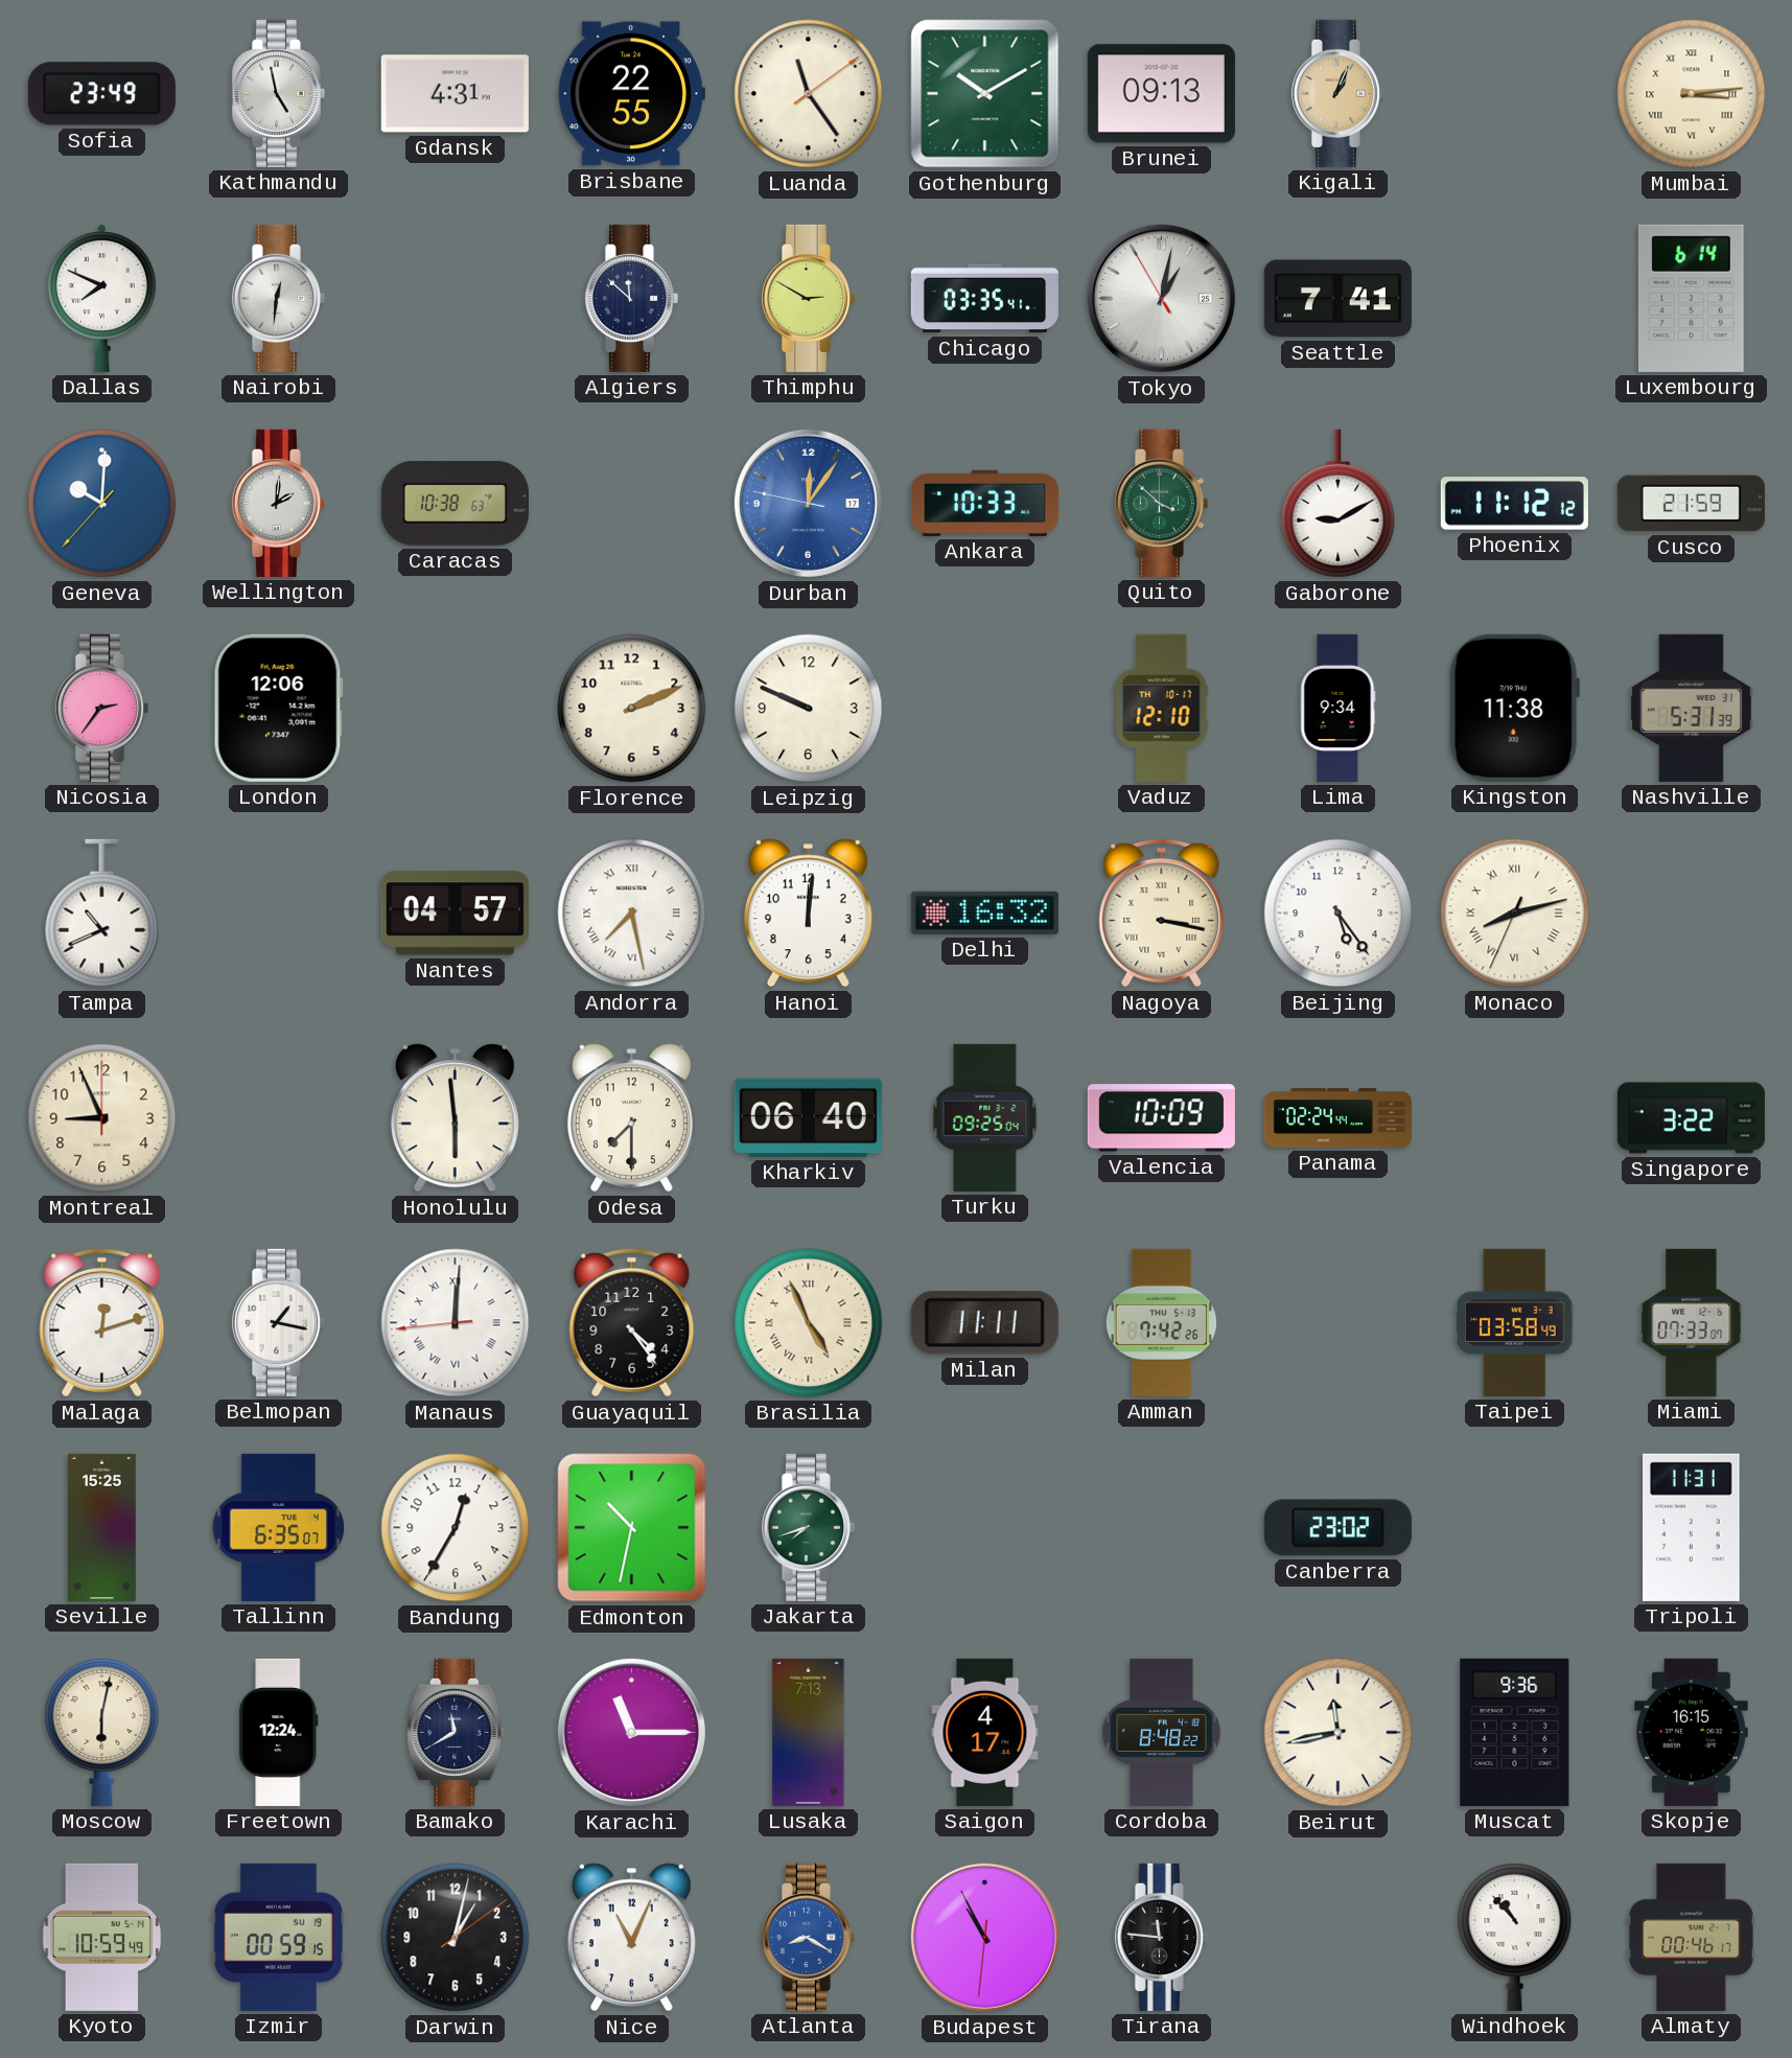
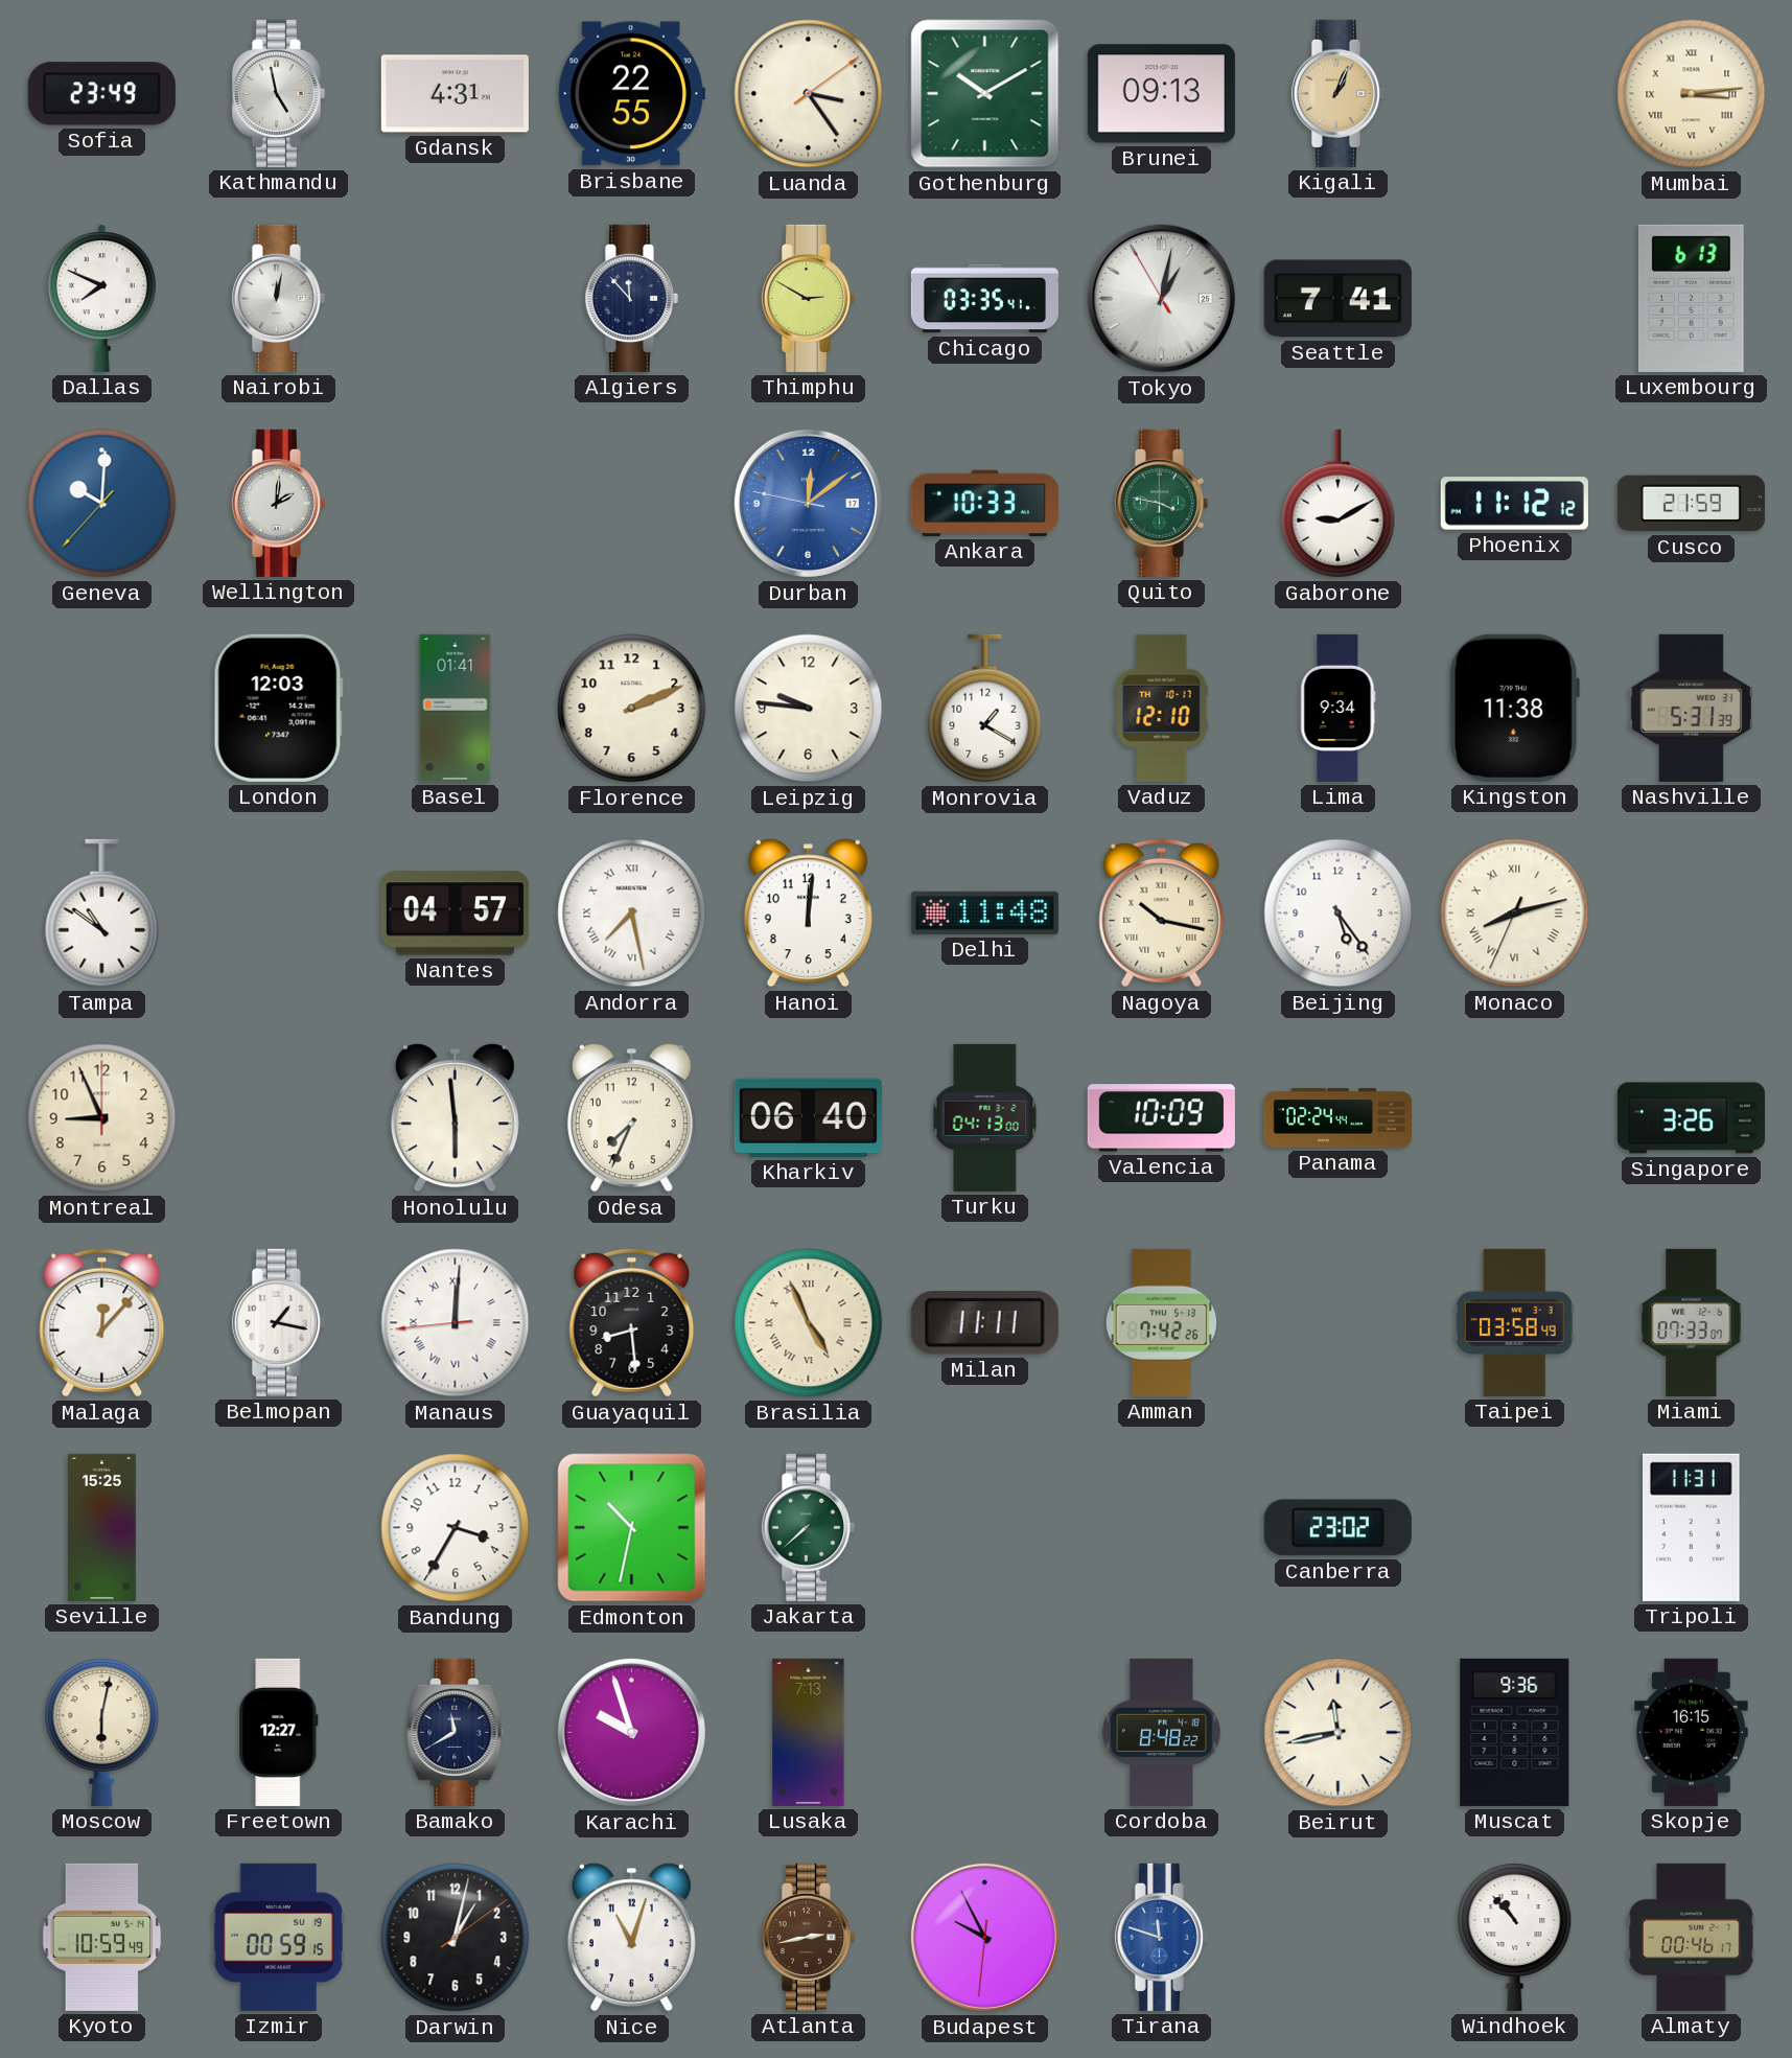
Luanda: 11:24 -> 3:24 (809, 94)
Nairobi: 12:31 -> 12:02 (278, 298)
Algiers: 11:52 -> 11:53 (631, 298)
Luxembourg: 6:14 -> 6:13 (1691, 298)
Caracas: 10:38 -> none (455, 503)
Durban: 12:05 -> 12:08 (808, 503)
Quito: 3:52 -> 3:47 (1161, 503)
Nicosia: 2:36 -> none (101, 708)
London: 12:06 -> 12:03 (278, 708)
Basel: none -> 01:41 (456, 708)
Leipzig: 9:49 -> 9:46 (809, 709)
Monrovia: none -> 1:20 (985, 709)
Tampa: 10:41 -> 10:51 (102, 914)
Delhi: 16:32 -> 11:48 (984, 912)
Nagoya: 3:17 -> 10:17 (1162, 912)
Odesa: 7:30 -> 7:34 (631, 1118)
Turku: 09:25 -> 04:13 (985, 1117)
Singapore: 3:22 -> 3:26 (1691, 1118)
Malaga: 12:12 -> 12:07 (102, 1322)
Guayaquil: 4:24 -> 8:29 (632, 1322)
Tallinn: 6:35 -> none (279, 1527)
Bandung: 12:35 -> 3:35 (456, 1528)
Jakarta: 7:42 -> 7:38 (808, 1527)
Freetown: 12:24 -> 12:27 (279, 1732)
Karachi: 11:15 -> 9:57 (631, 1732)
Saigon: 4:17 -> none (985, 1732)
Nice: 11:04 -> 11:03 (631, 1938)
Atlanta: 8:20 -> 2:43 (808, 1937)
Atlanta dial: blue -> brown (808, 1937)
Budapest: 10:55 -> 9:55 (984, 1937)
Tirana: 11:46 -> 11:48 (1161, 1937)
Tirana dial: black -> blue (1161, 1937)
